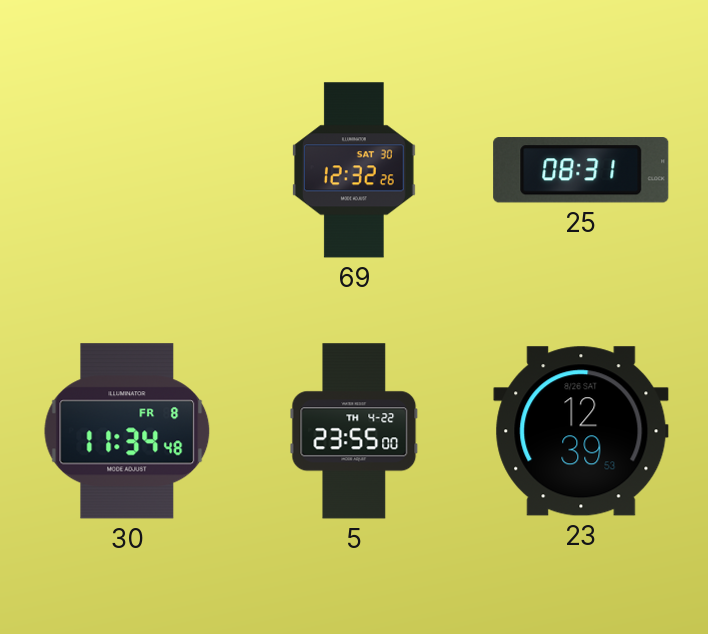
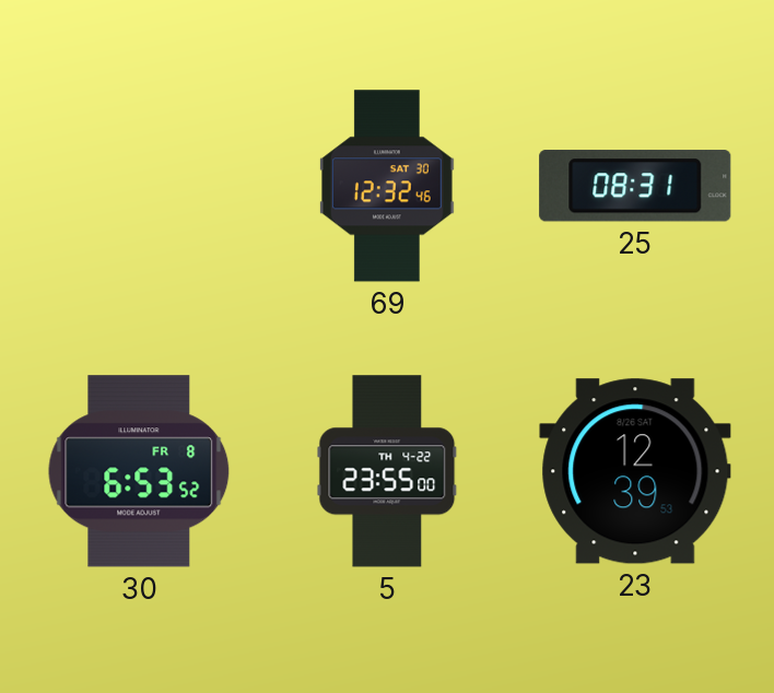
69: 12:32:26 -> 12:32:46 (387, 186)
30: 11:34 -> 6:53 (139, 471)
